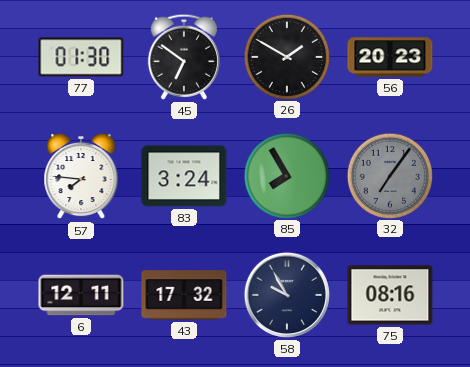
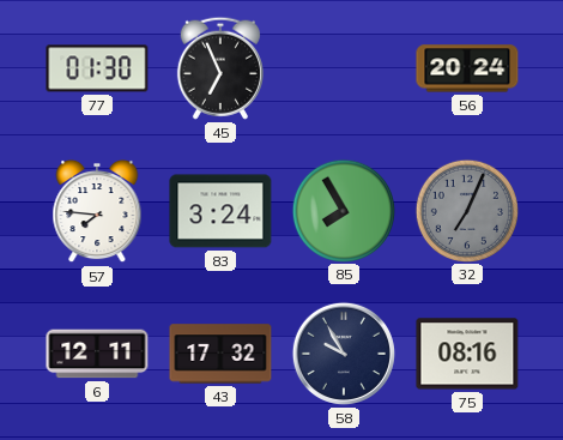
45: 6:51 -> 6:56 (220, 68)
26: 1:50 -> none (286, 56)
56: 20:23 -> 20:24 (467, 68)
32: 7:06 -> 7:04 (466, 210)
